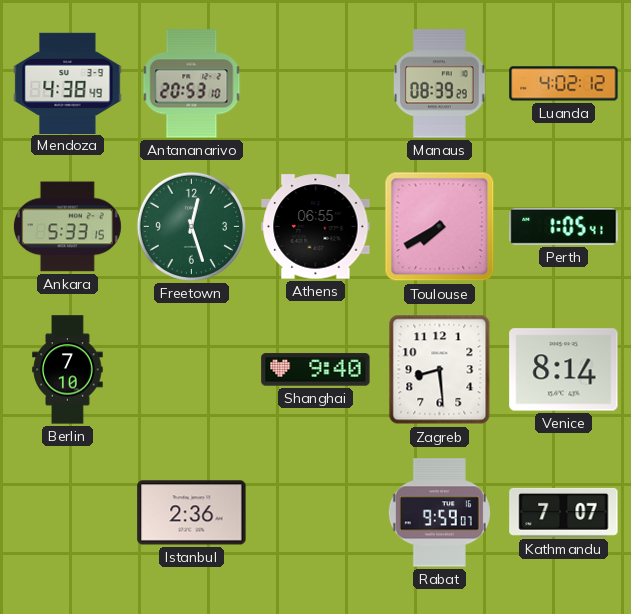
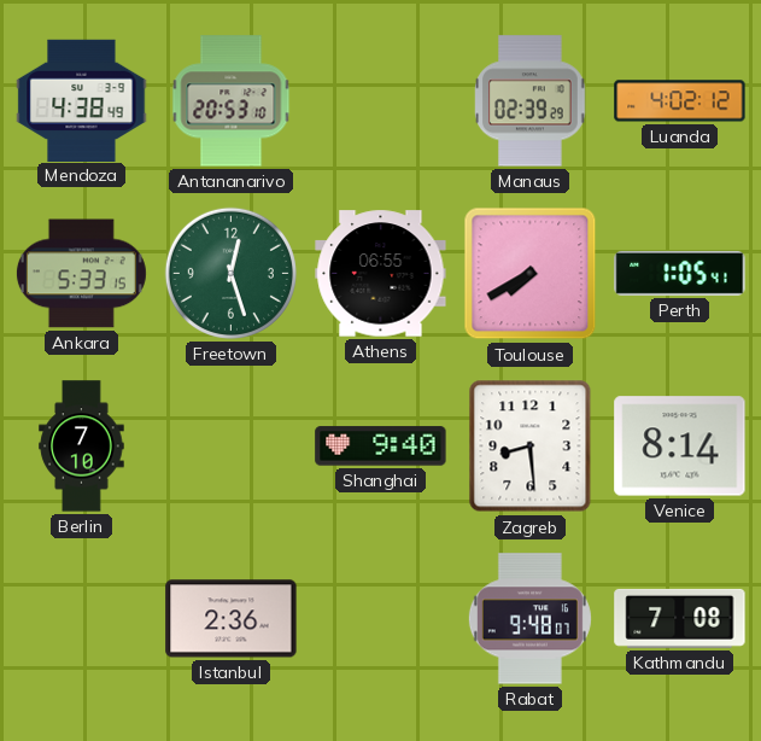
Manaus: 08:39 -> 02:39 (531, 101)
Rabat: 9:59 -> 9:48 (529, 619)
Kathmandu: 7:07 -> 7:08 (680, 618)
